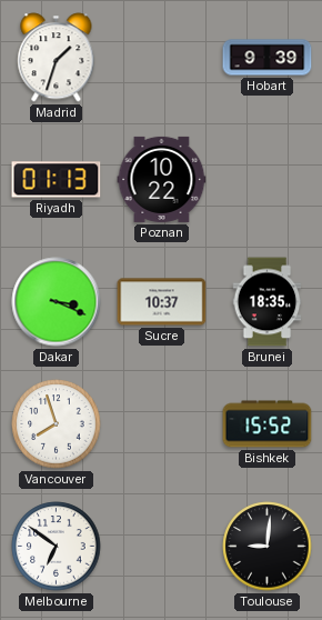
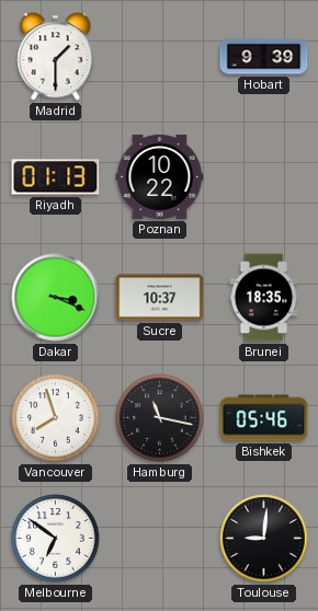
Madrid: 1:33 -> 1:30 (56, 57)
Hamburg: none -> 11:17 (160, 418)
Bishkek: 15:52 -> 05:46 (264, 418)
